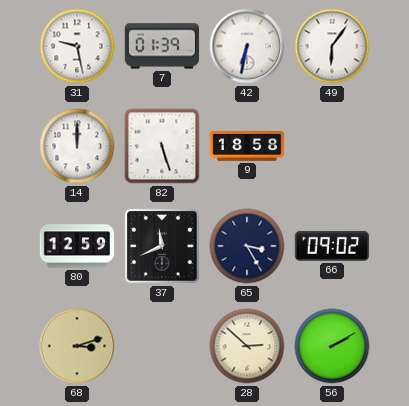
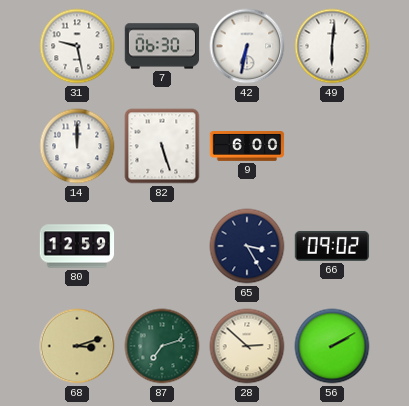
7: 01:39 -> 06:30 (162, 46)
49: 6:06 -> 6:01 (332, 46)
9: 18:58 -> 6:00 (247, 147)
37: 11:41 -> none (162, 246)
87: none -> 7:12 (162, 346)
